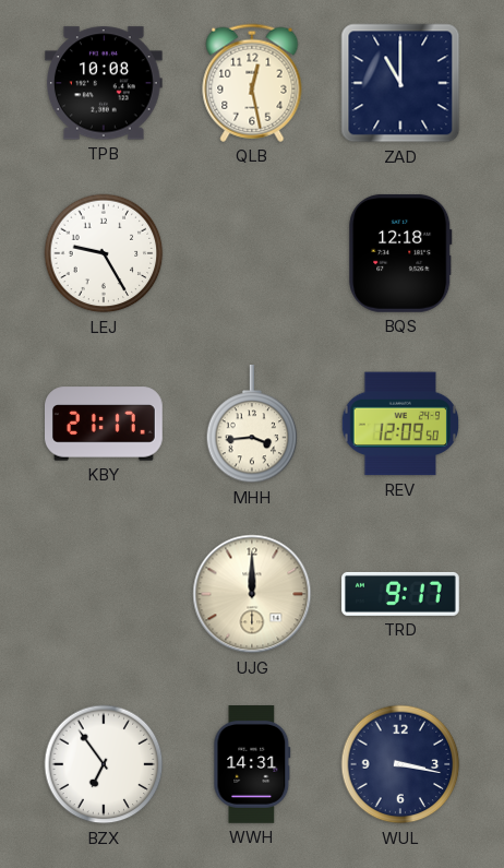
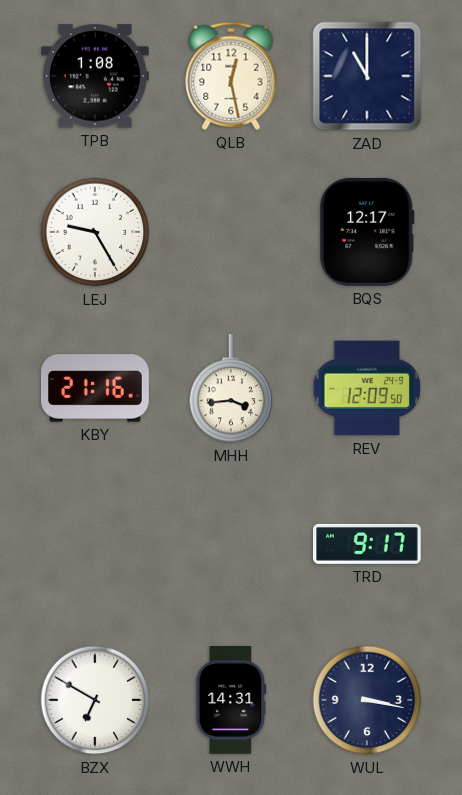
TPB: 10:08 -> 1:08 (95, 76)
BQS: 12:18 -> 12:17 (367, 232)
KBY: 21:17 -> 21:16 (96, 388)
UJG: 12:00 -> none (252, 594)
BZX: 6:54 -> 6:50 (95, 700)
